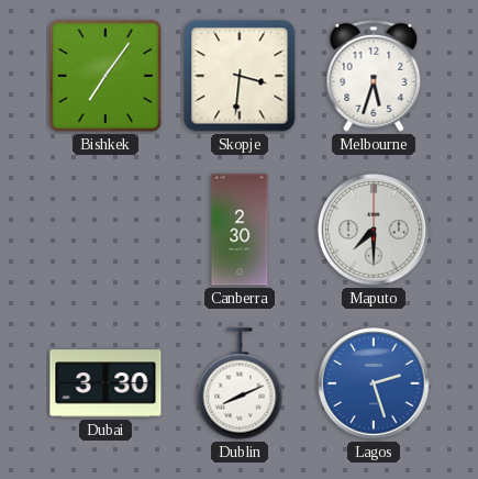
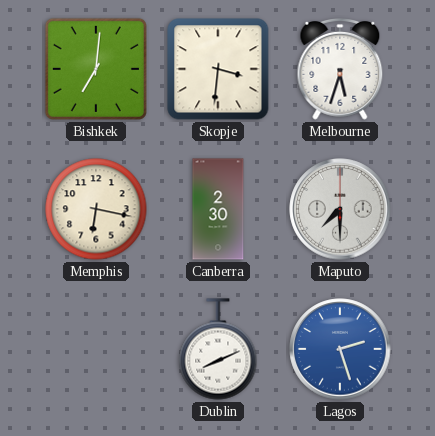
Bishkek: 7:06 -> 7:01 (96, 69)
Memphis: none -> 6:17 (96, 209)
Dubai: 3:30 -> none (105, 383)
